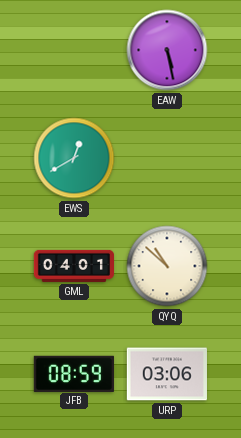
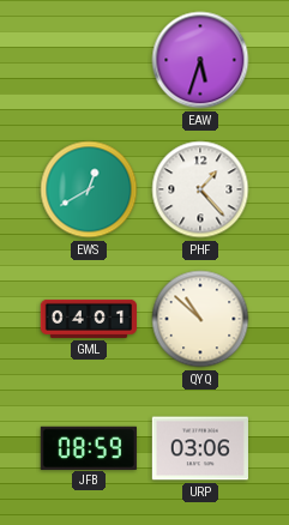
EAW: 5:28 -> 5:33 (200, 60)
PHF: none -> 1:23 (200, 189)
